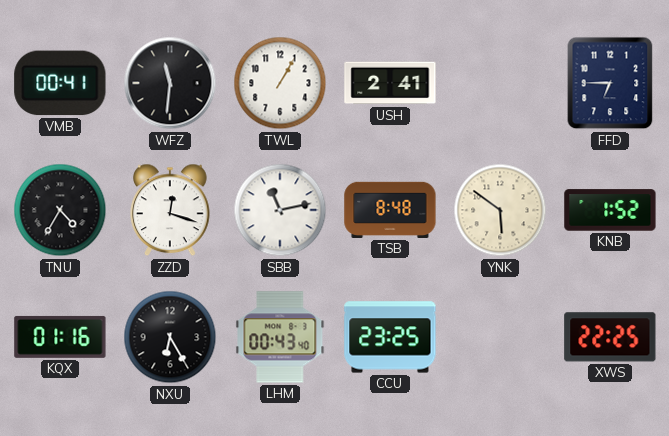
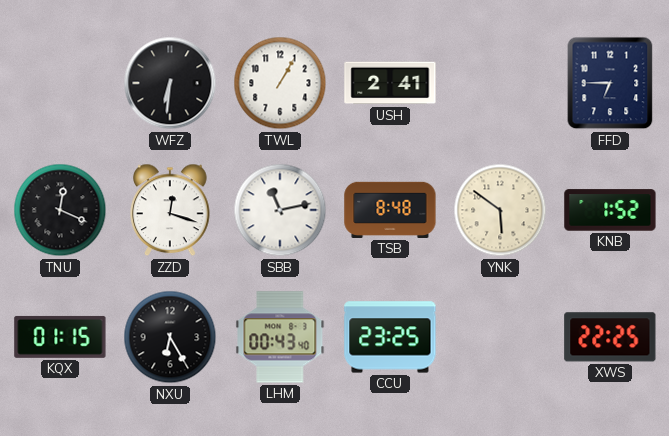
VMB: 00:41 -> none (60, 83)
WFZ: 11:31 -> 6:31 (170, 83)
TNU: 4:35 -> 12:19 (60, 210)
KQX: 01:16 -> 01:15 (60, 337)
